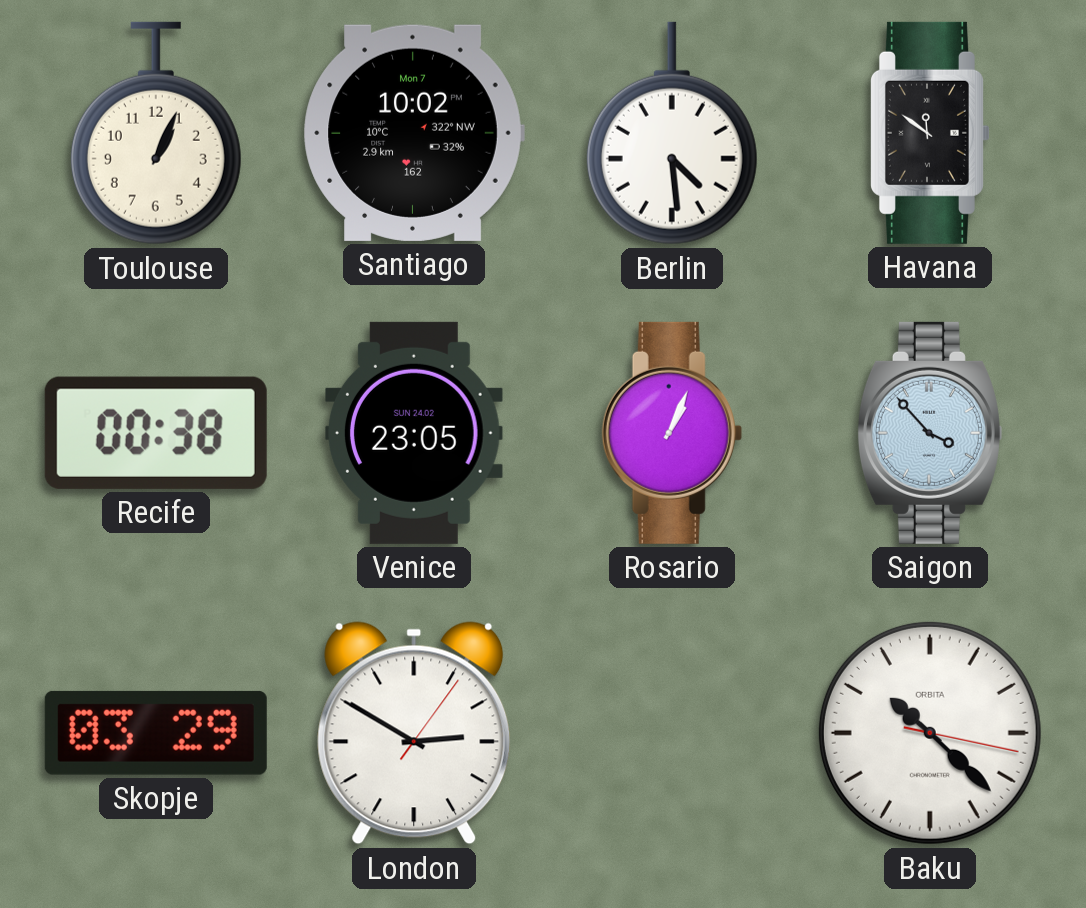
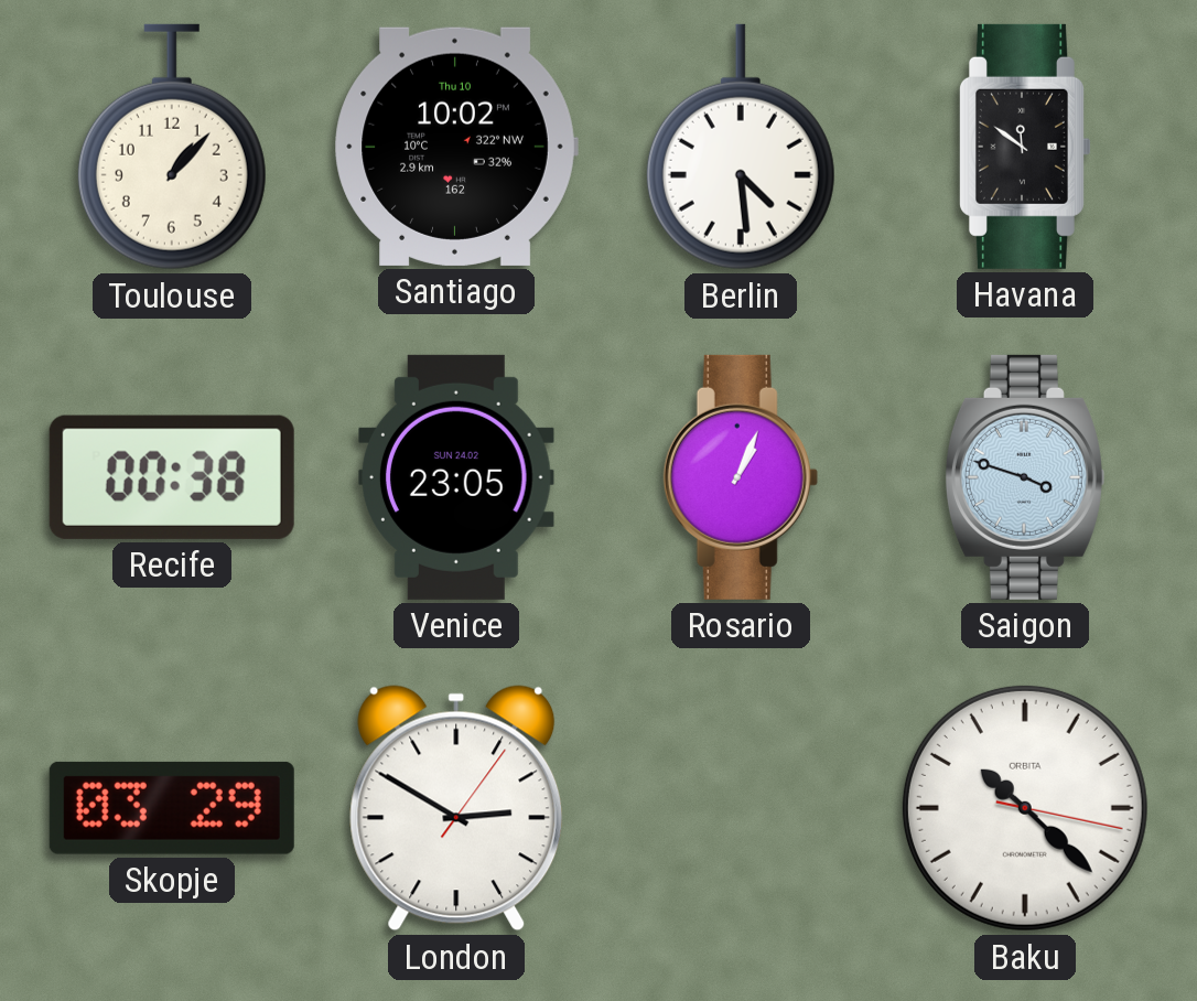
Toulouse: 1:04 -> 1:07 (172, 147)
Santiago date: Mon 7 -> Thu 10 (456, 147)
Saigon: 3:53 -> 3:48 (1024, 477)
